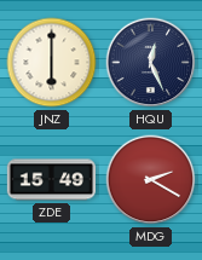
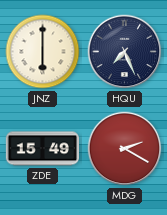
HQU: 12:26 -> 7:26 (125, 52)
